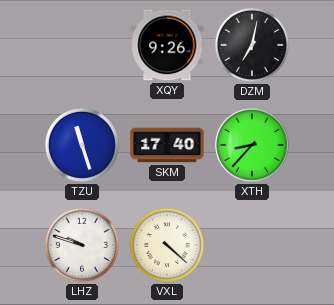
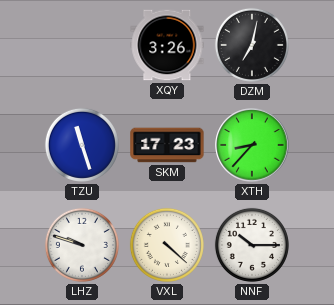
XQY: 9:26 -> 3:26 (167, 45)
SKM: 17:40 -> 17:23 (167, 145)
NNF: none -> 10:15 (252, 245)
